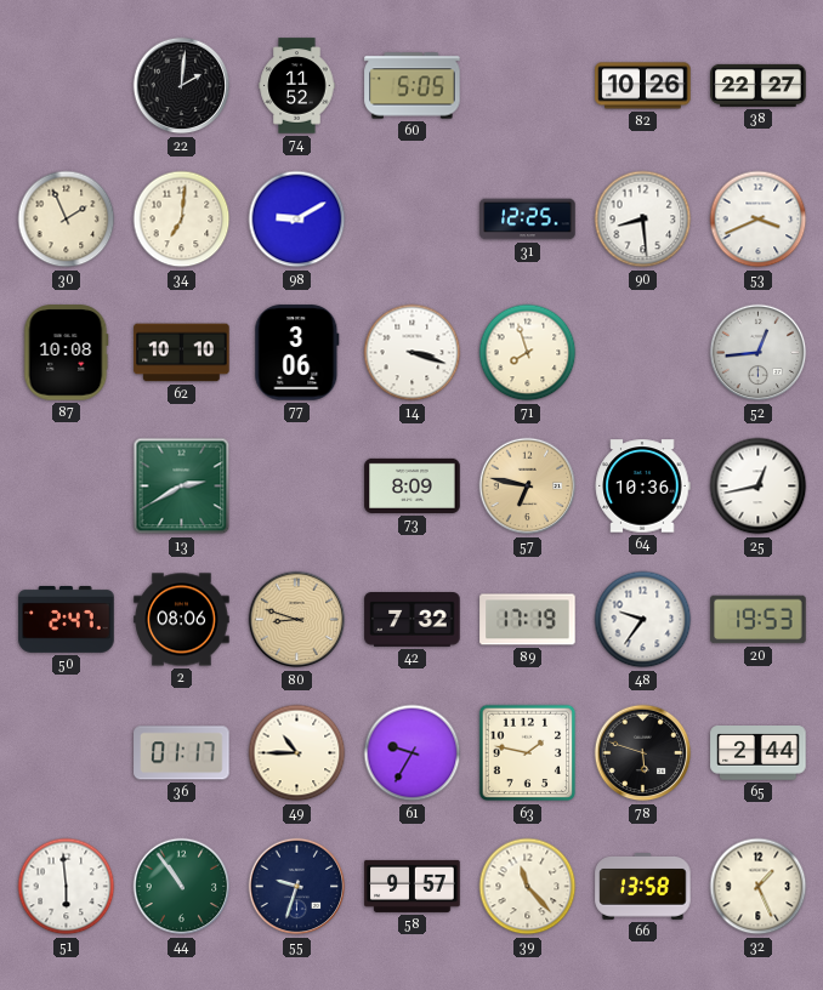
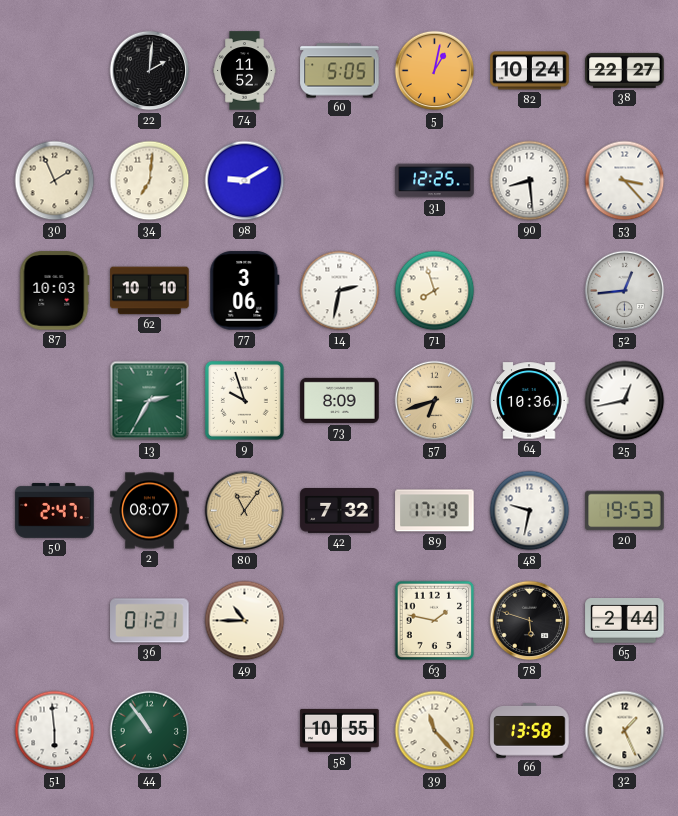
5: none -> 1:02 (435, 71)
82: 10:26 -> 10:24 (530, 71)
53: 3:41 -> 3:23 (625, 181)
87: 10:08 -> 10:03 (55, 291)
14: 3:18 -> 2:32 (340, 291)
13: 2:40 -> 2:35 (150, 401)
9: none -> 9:57 (244, 400)
57: 6:47 -> 6:42 (435, 401)
2: 08:06 -> 08:07 (150, 511)
80: 8:48 -> 11:06 (245, 511)
48: 9:36 -> 9:32 (530, 511)
36: 01:17 -> 01:21 (150, 621)
61: 9:35 -> none (413, 753)
55: 9:33 -> none (297, 887)
58: 9:57 -> 10:55 (340, 730)
